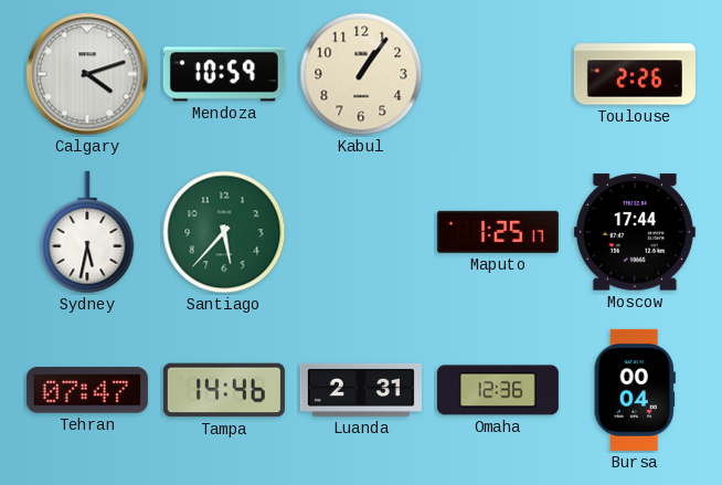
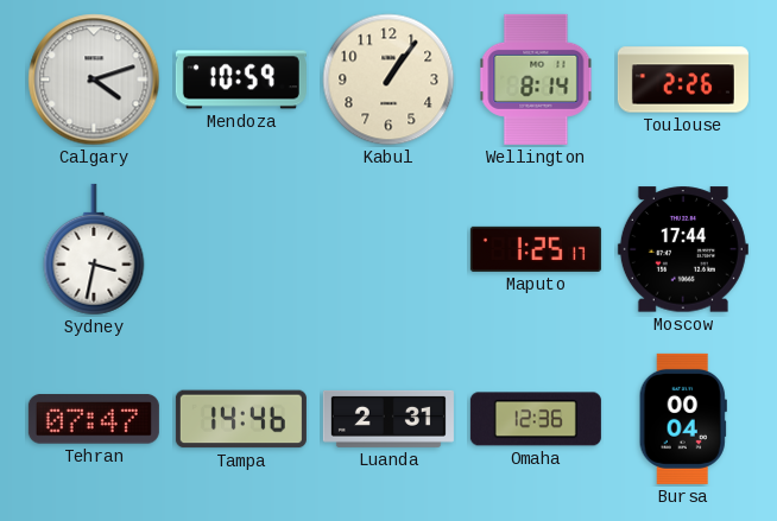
Wellington: none -> 8:14 (536, 80)
Sydney: 5:32 -> 3:32 (94, 249)
Santiago: 5:37 -> none (224, 232)
